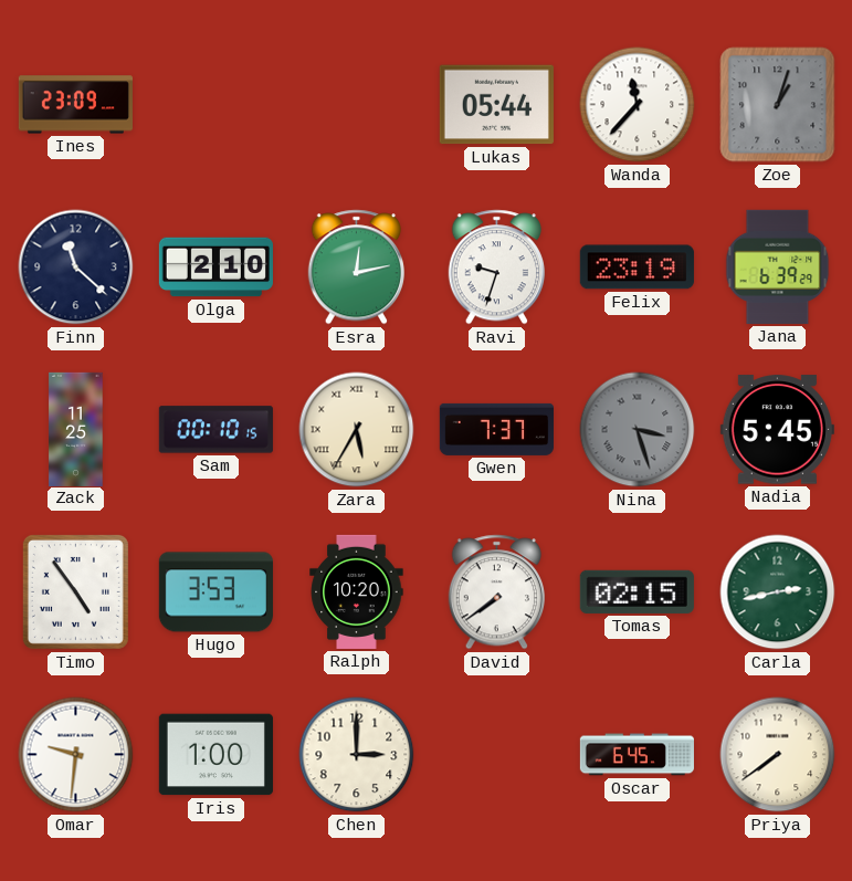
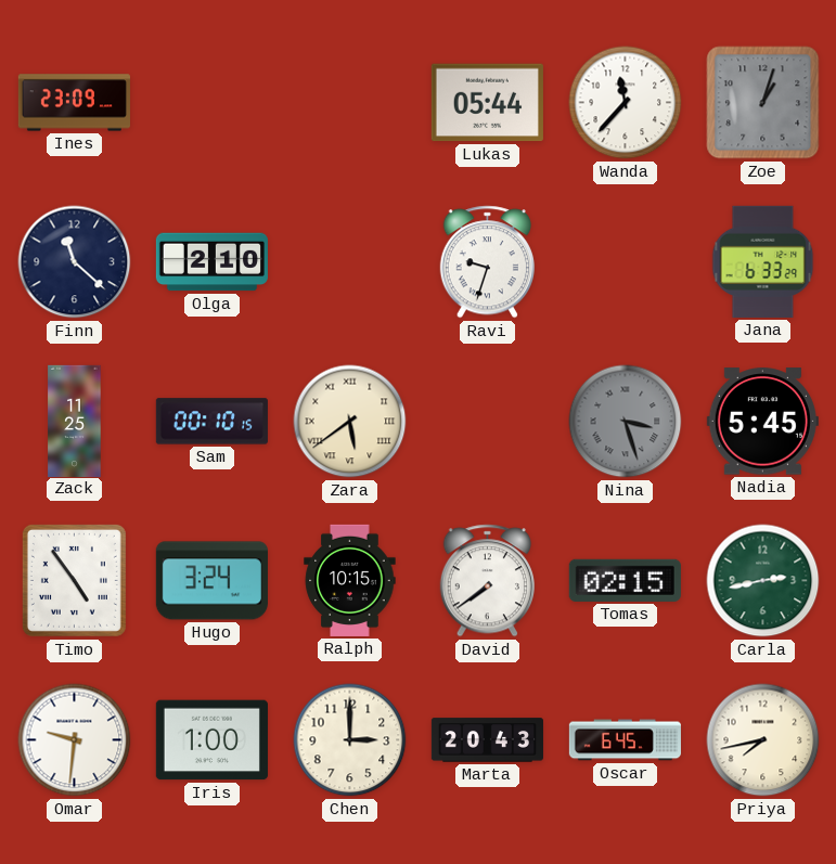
Esra: 12:13 -> none (356, 268)
Felix: 23:19 -> none (637, 268)
Jana: 6:39 -> 6:33 (763, 261)
Zara: 5:35 -> 5:39 (350, 422)
Gwen: 7:37 -> none (496, 429)
Hugo: 3:53 -> 3:24 (211, 581)
Ralph: 10:20 -> 10:15 (350, 580)
Marta: none -> 20:43 (487, 740)
Priya: 7:39 -> 7:43 (763, 740)
